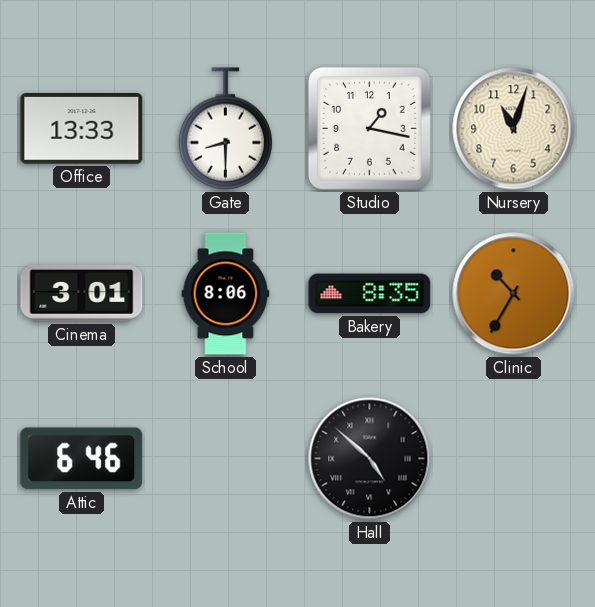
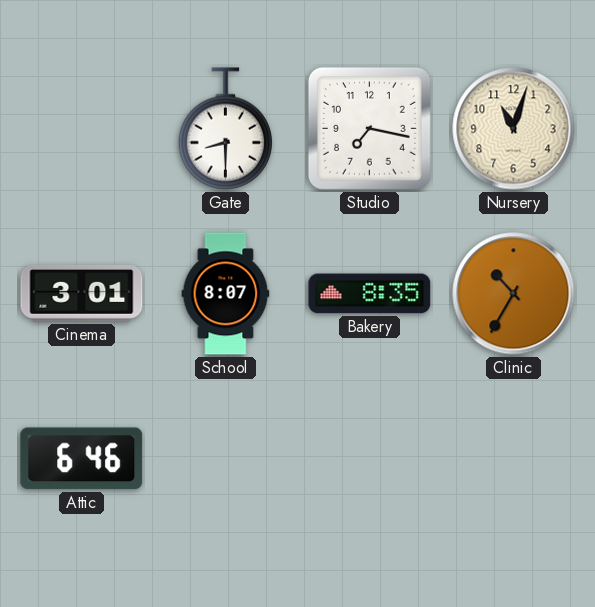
Office: 13:33 -> none (82, 129)
Studio: 1:17 -> 7:17 (369, 128)
School: 8:06 -> 8:07 (226, 294)
Hall: 4:52 -> none (370, 459)
